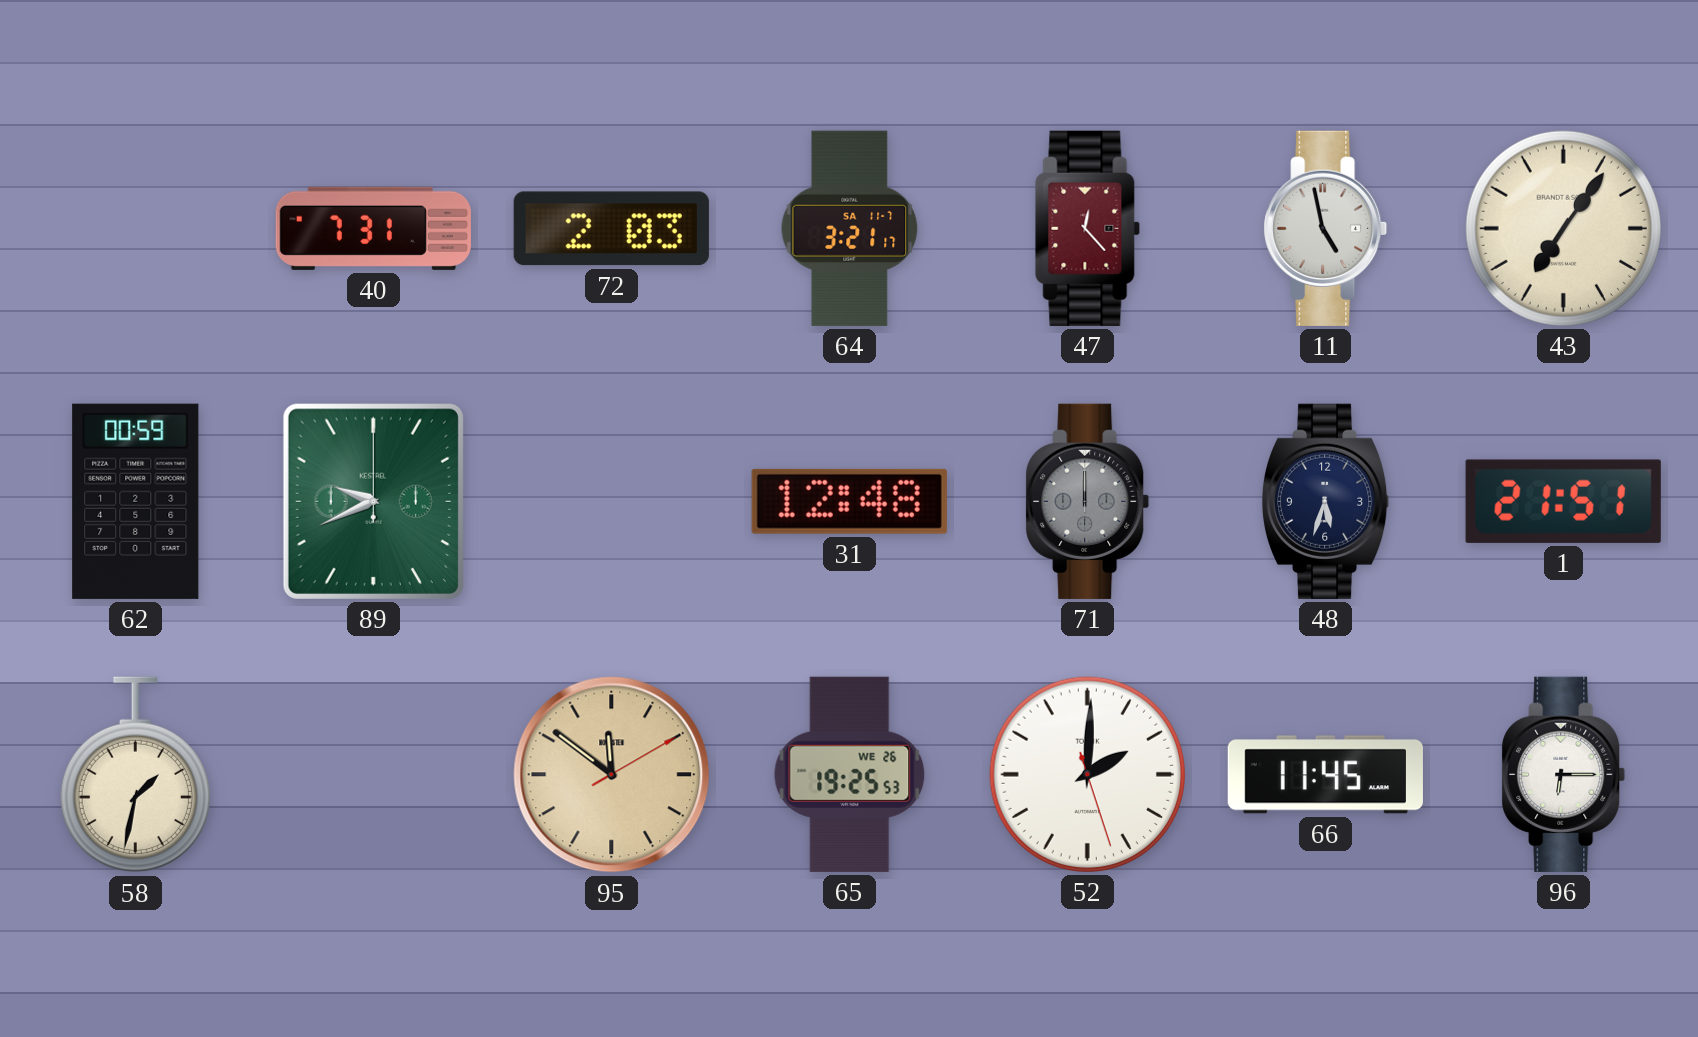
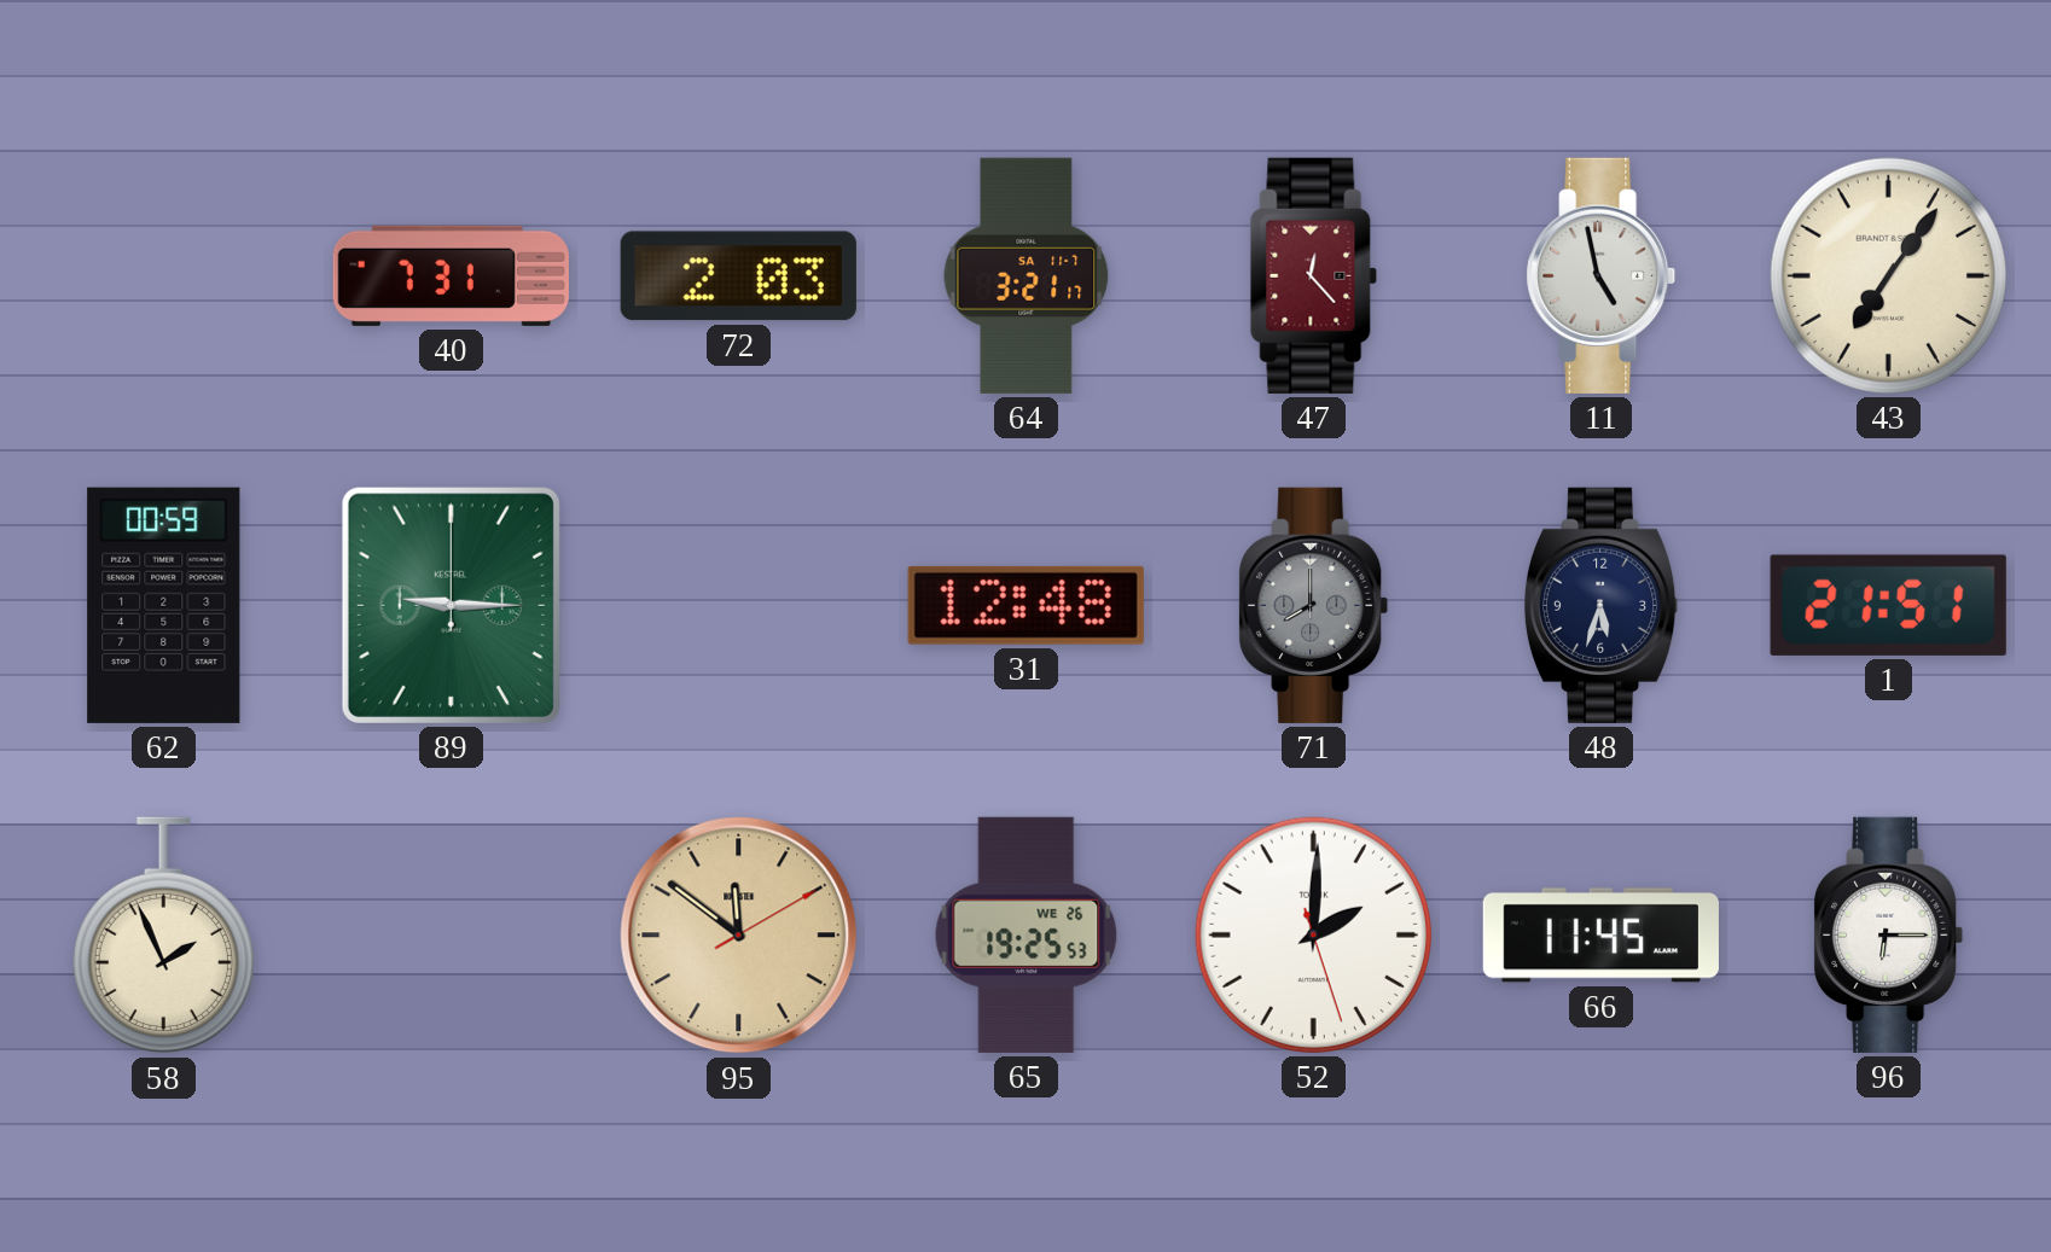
89: 9:41 -> 9:15 (451, 605)
71: 12:00 -> 8:00 (1314, 605)
58: 1:32 -> 1:56 (163, 936)
